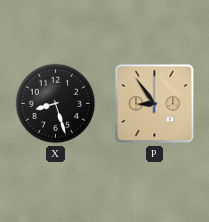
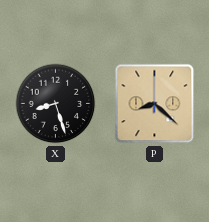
P: 8:54 -> 8:22 (155, 104)
